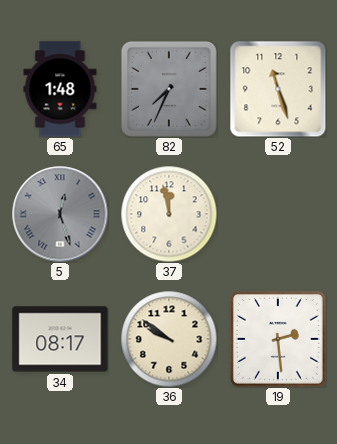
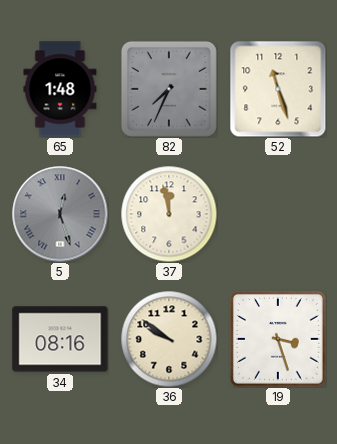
34: 08:17 -> 08:16 (60, 339)
19: 2:29 -> 3:27 (278, 339)
